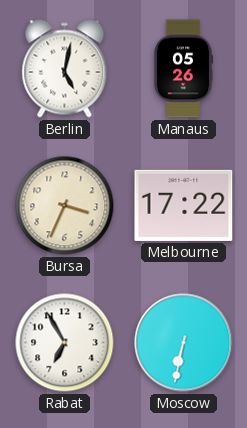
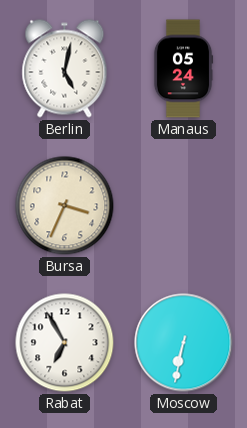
Manaus: 05:26 -> 05:24 (183, 69)
Melbourne: 17:22 -> none (184, 205)
